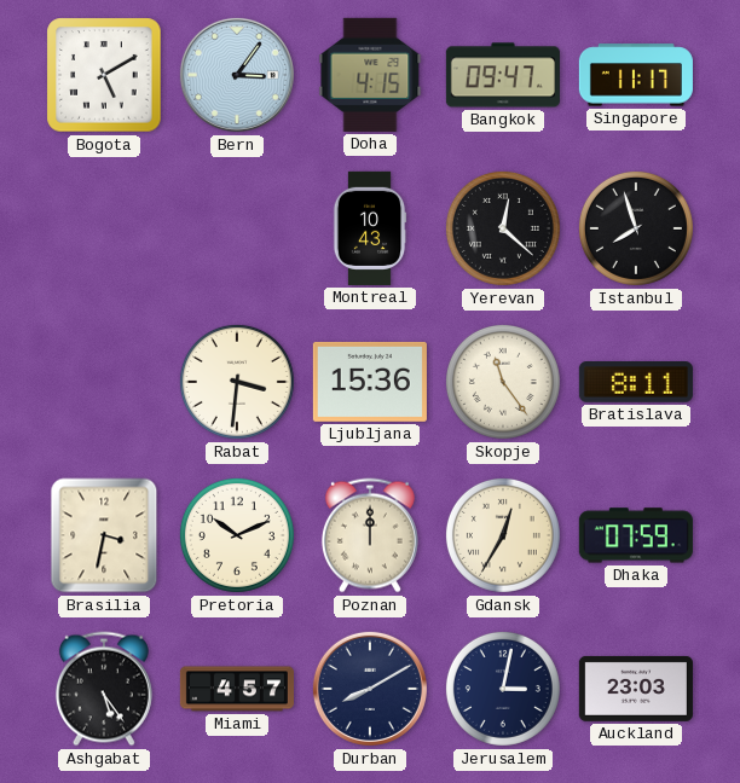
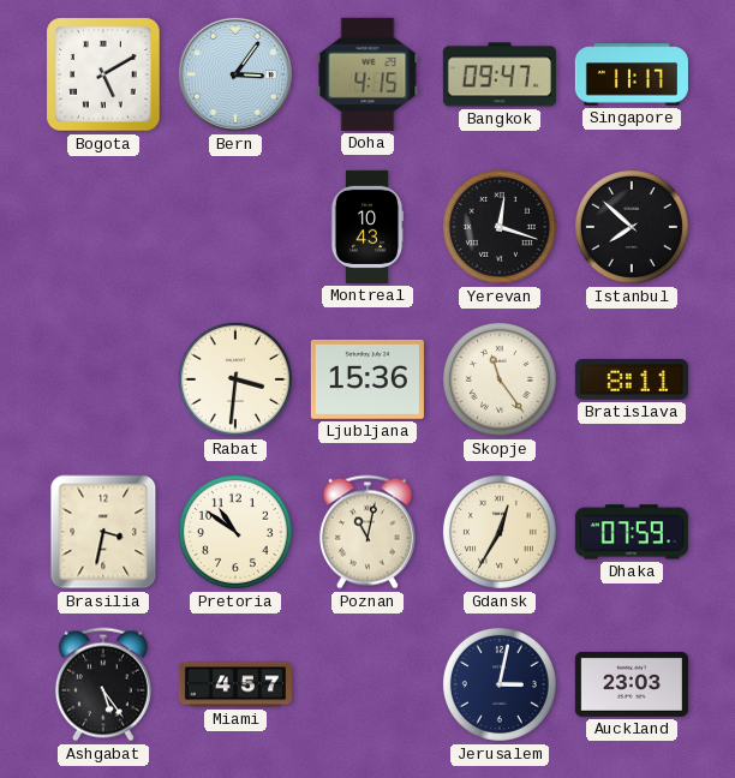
Yerevan: 12:22 -> 12:18 (500, 227)
Istanbul: 7:57 -> 7:52 (632, 227)
Pretoria: 10:11 -> 10:51 (235, 532)
Poznan: 12:00 -> 11:02 (367, 532)
Durban: 8:10 -> none (370, 689)
